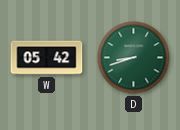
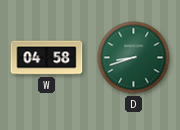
W: 05:42 -> 04:58 (47, 58)
